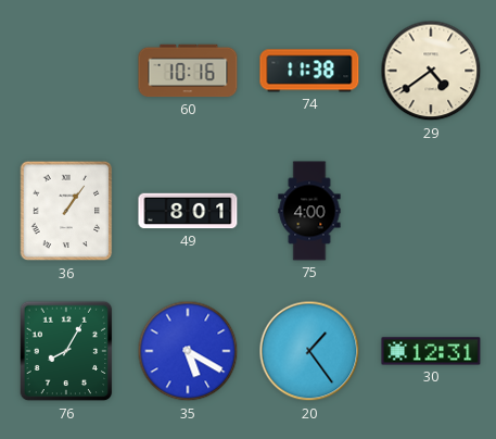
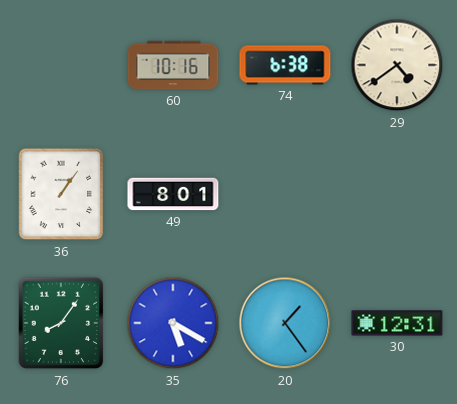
74: 11:38 -> 6:38 (285, 65)
75: 4:00 -> none (309, 211)
76: 8:05 -> 8:06 (61, 323)
